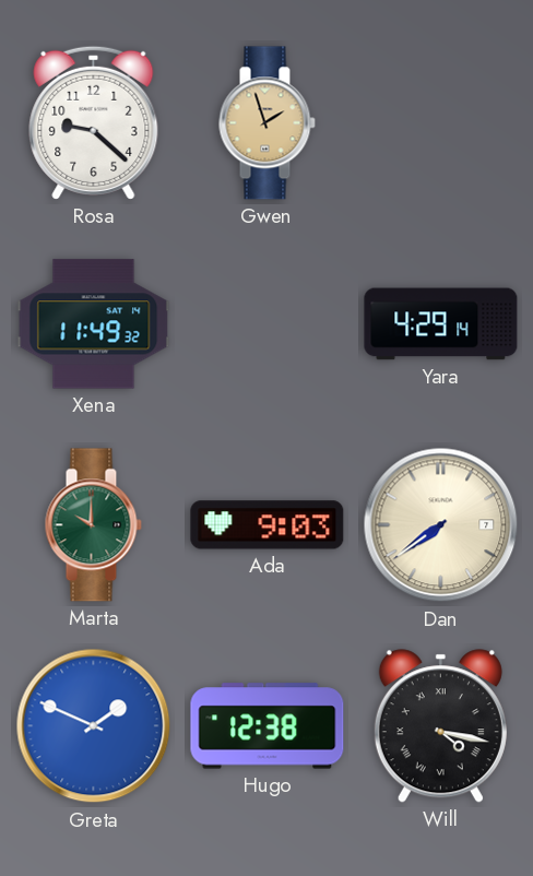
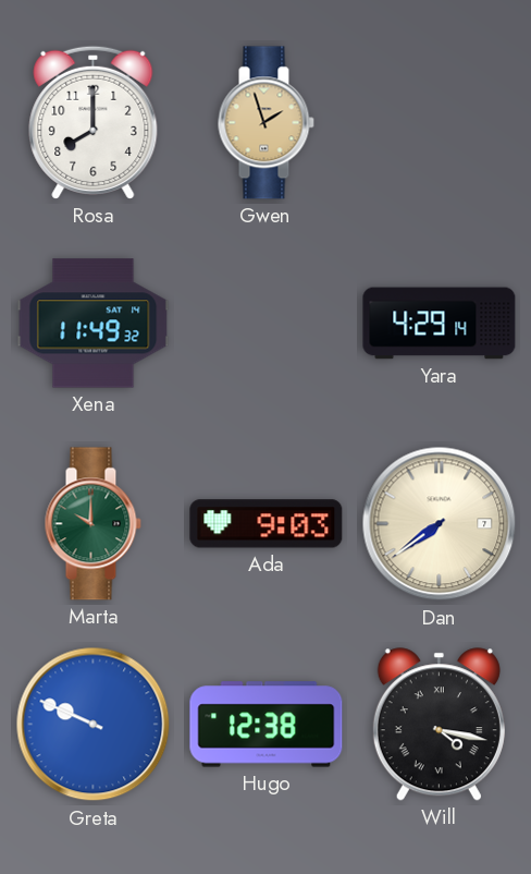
Rosa: 9:22 -> 8:00 (94, 122)
Greta: 1:49 -> 9:49 (94, 725)
